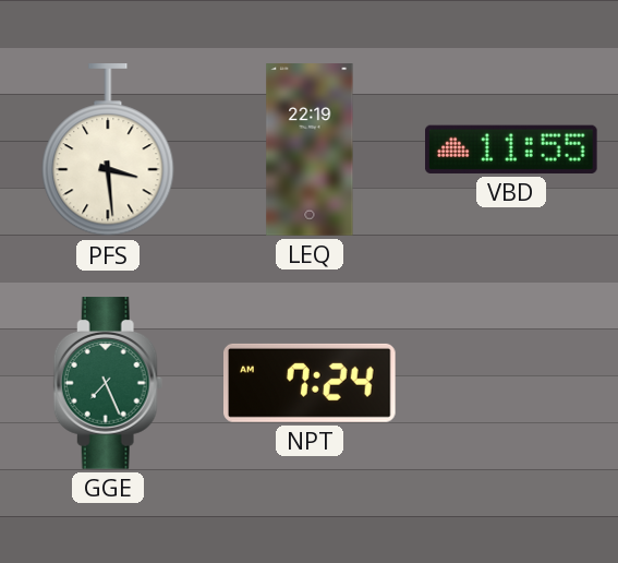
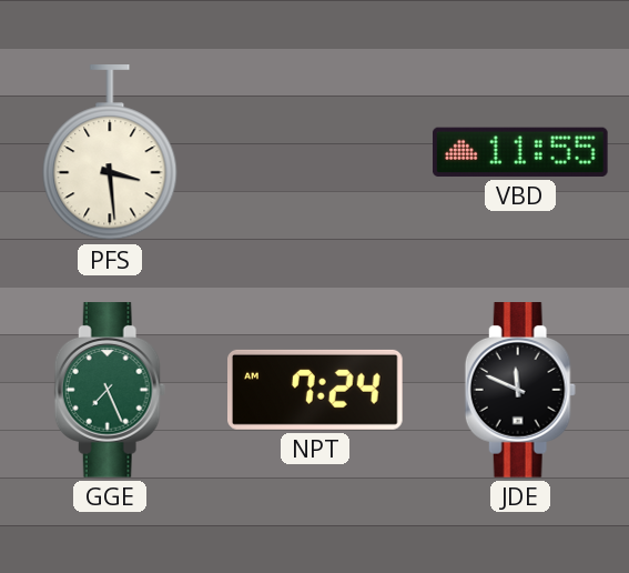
LEQ: 22:19 -> none (310, 149)
JDE: none -> 11:49 (520, 390)
